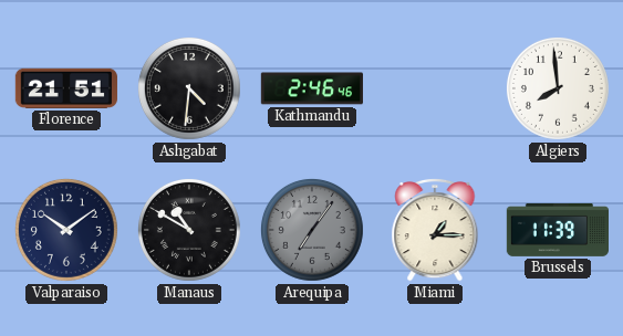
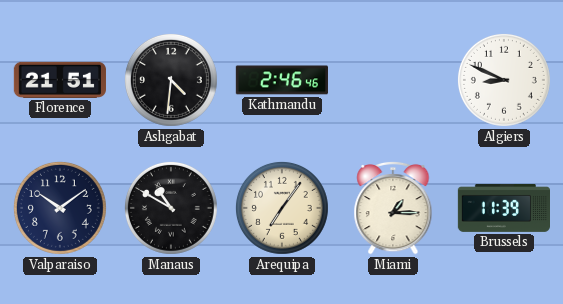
Algiers: 7:59 -> 8:49 (504, 80)
Arequipa dial: grey -> cream (282, 208)
